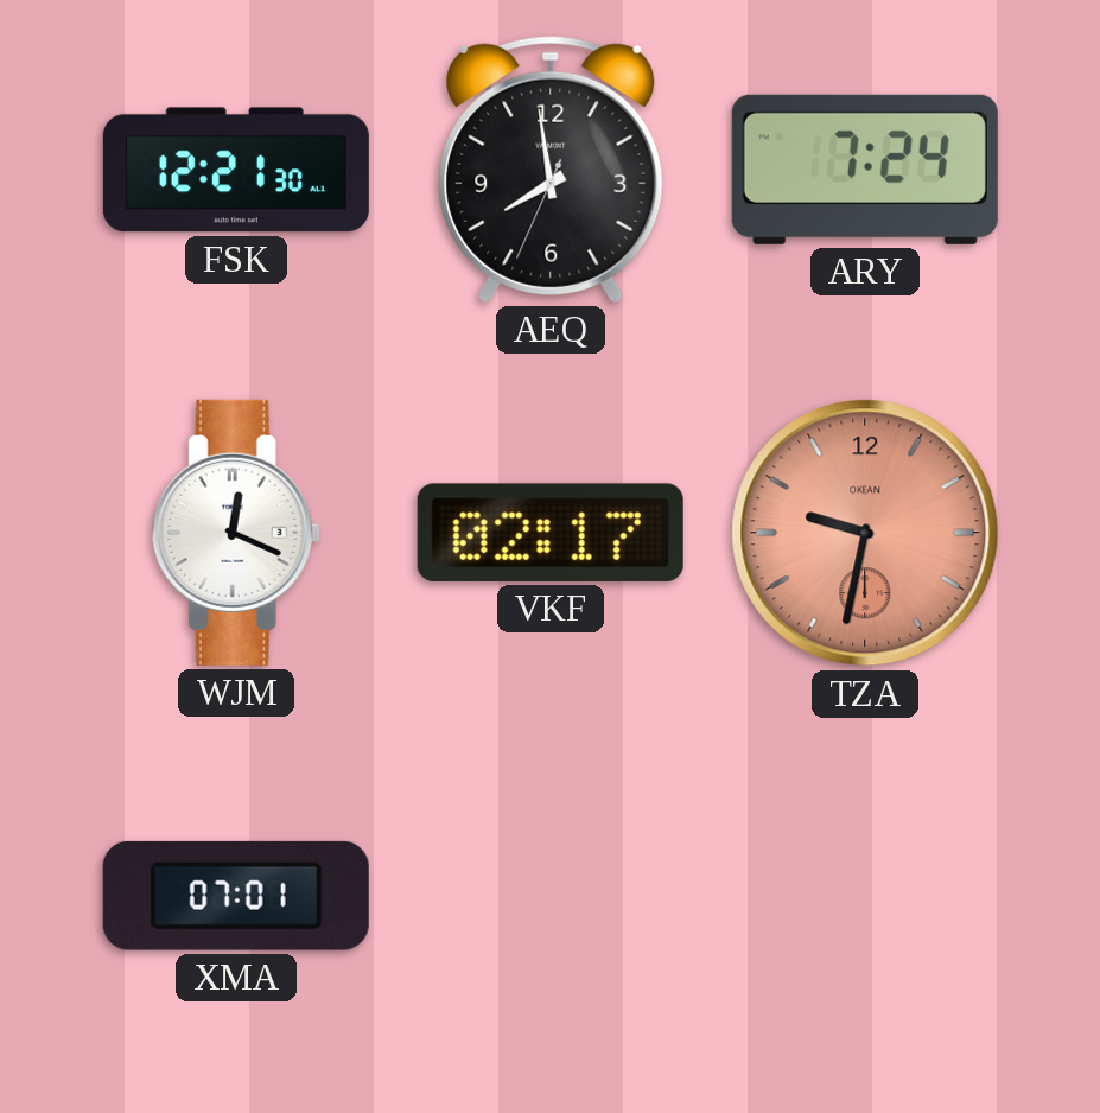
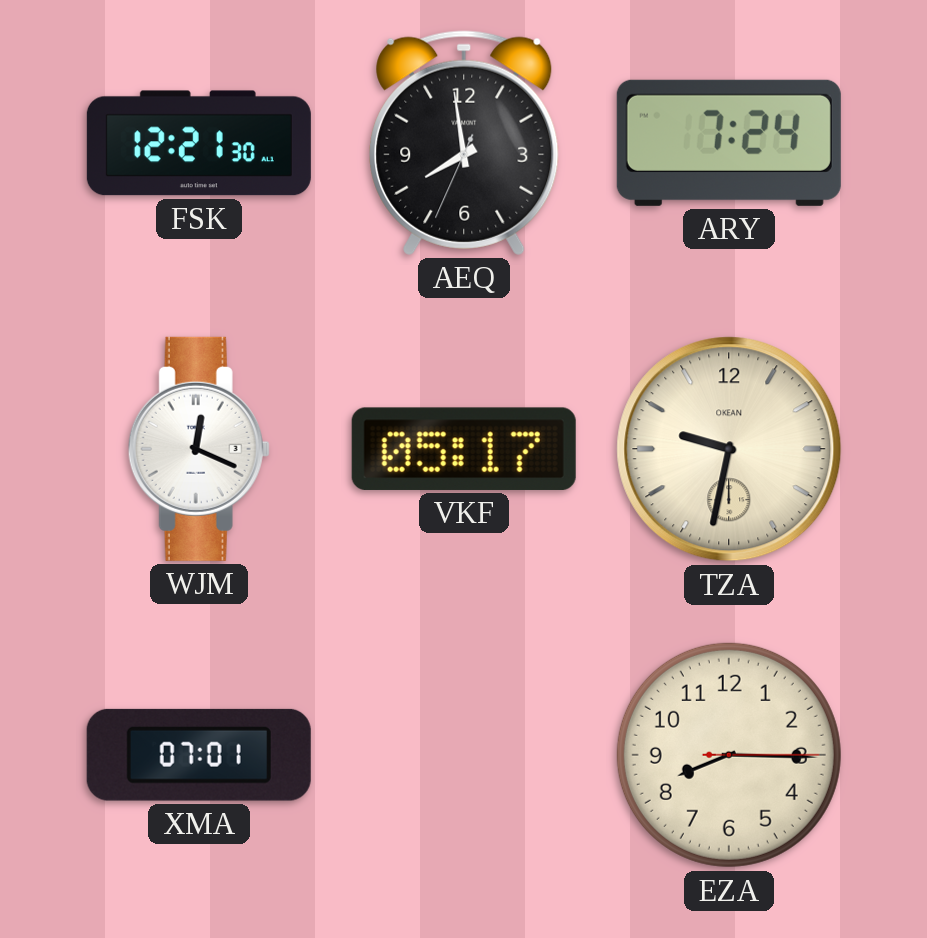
VKF: 02:17 -> 05:17 (464, 449)
TZA dial: salmon -> cream (729, 449)
EZA: none -> 8:15 (729, 755)
